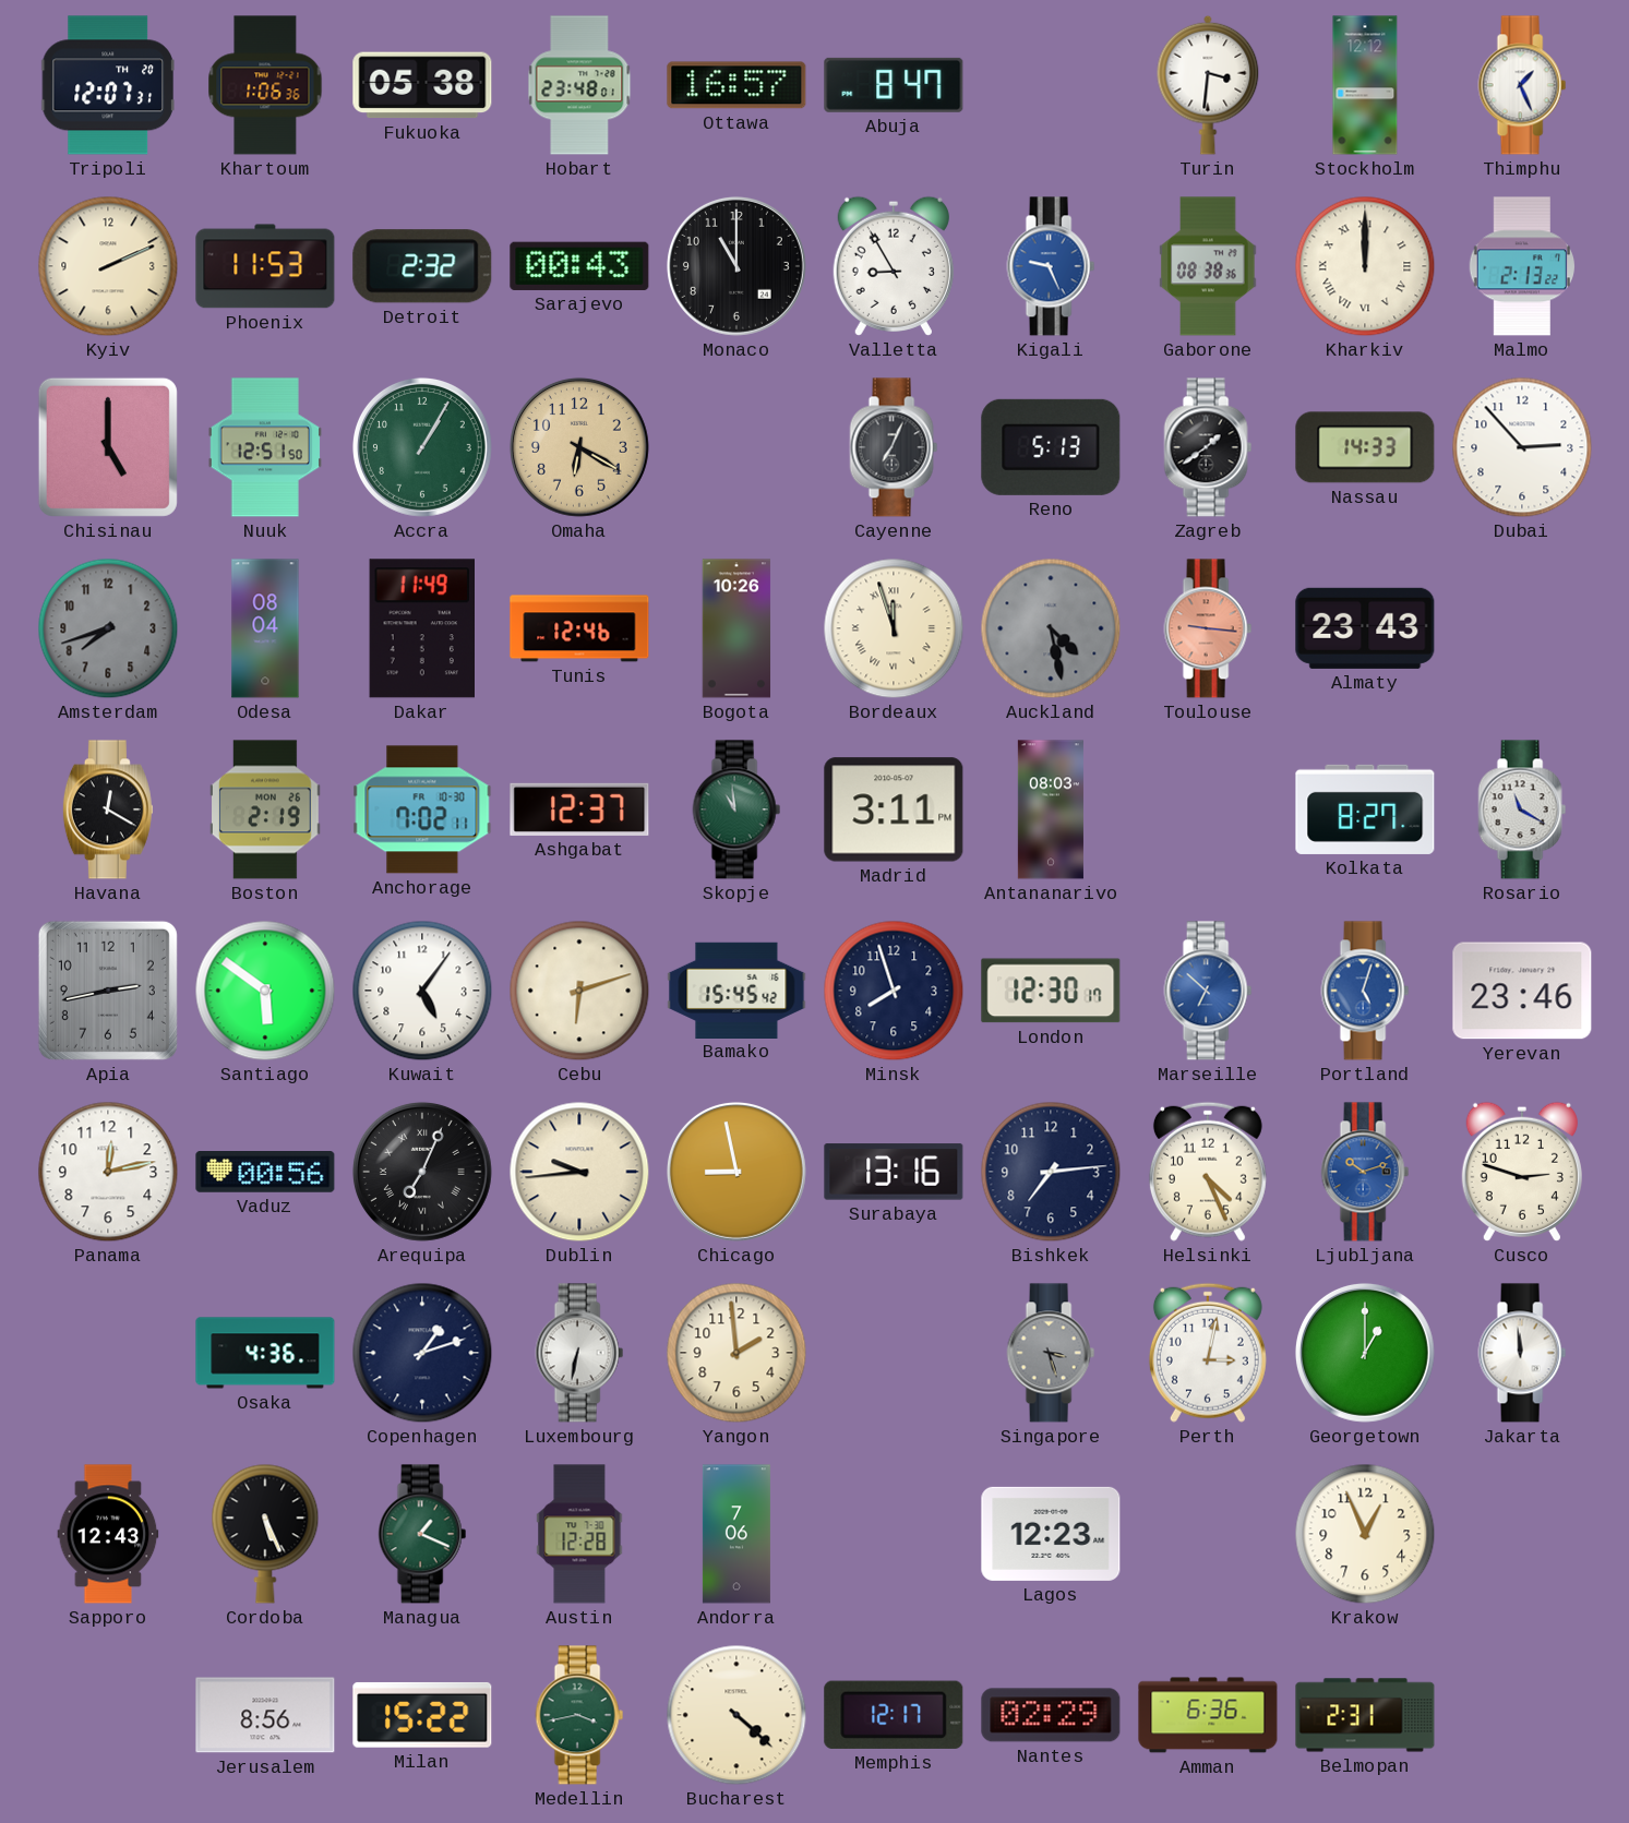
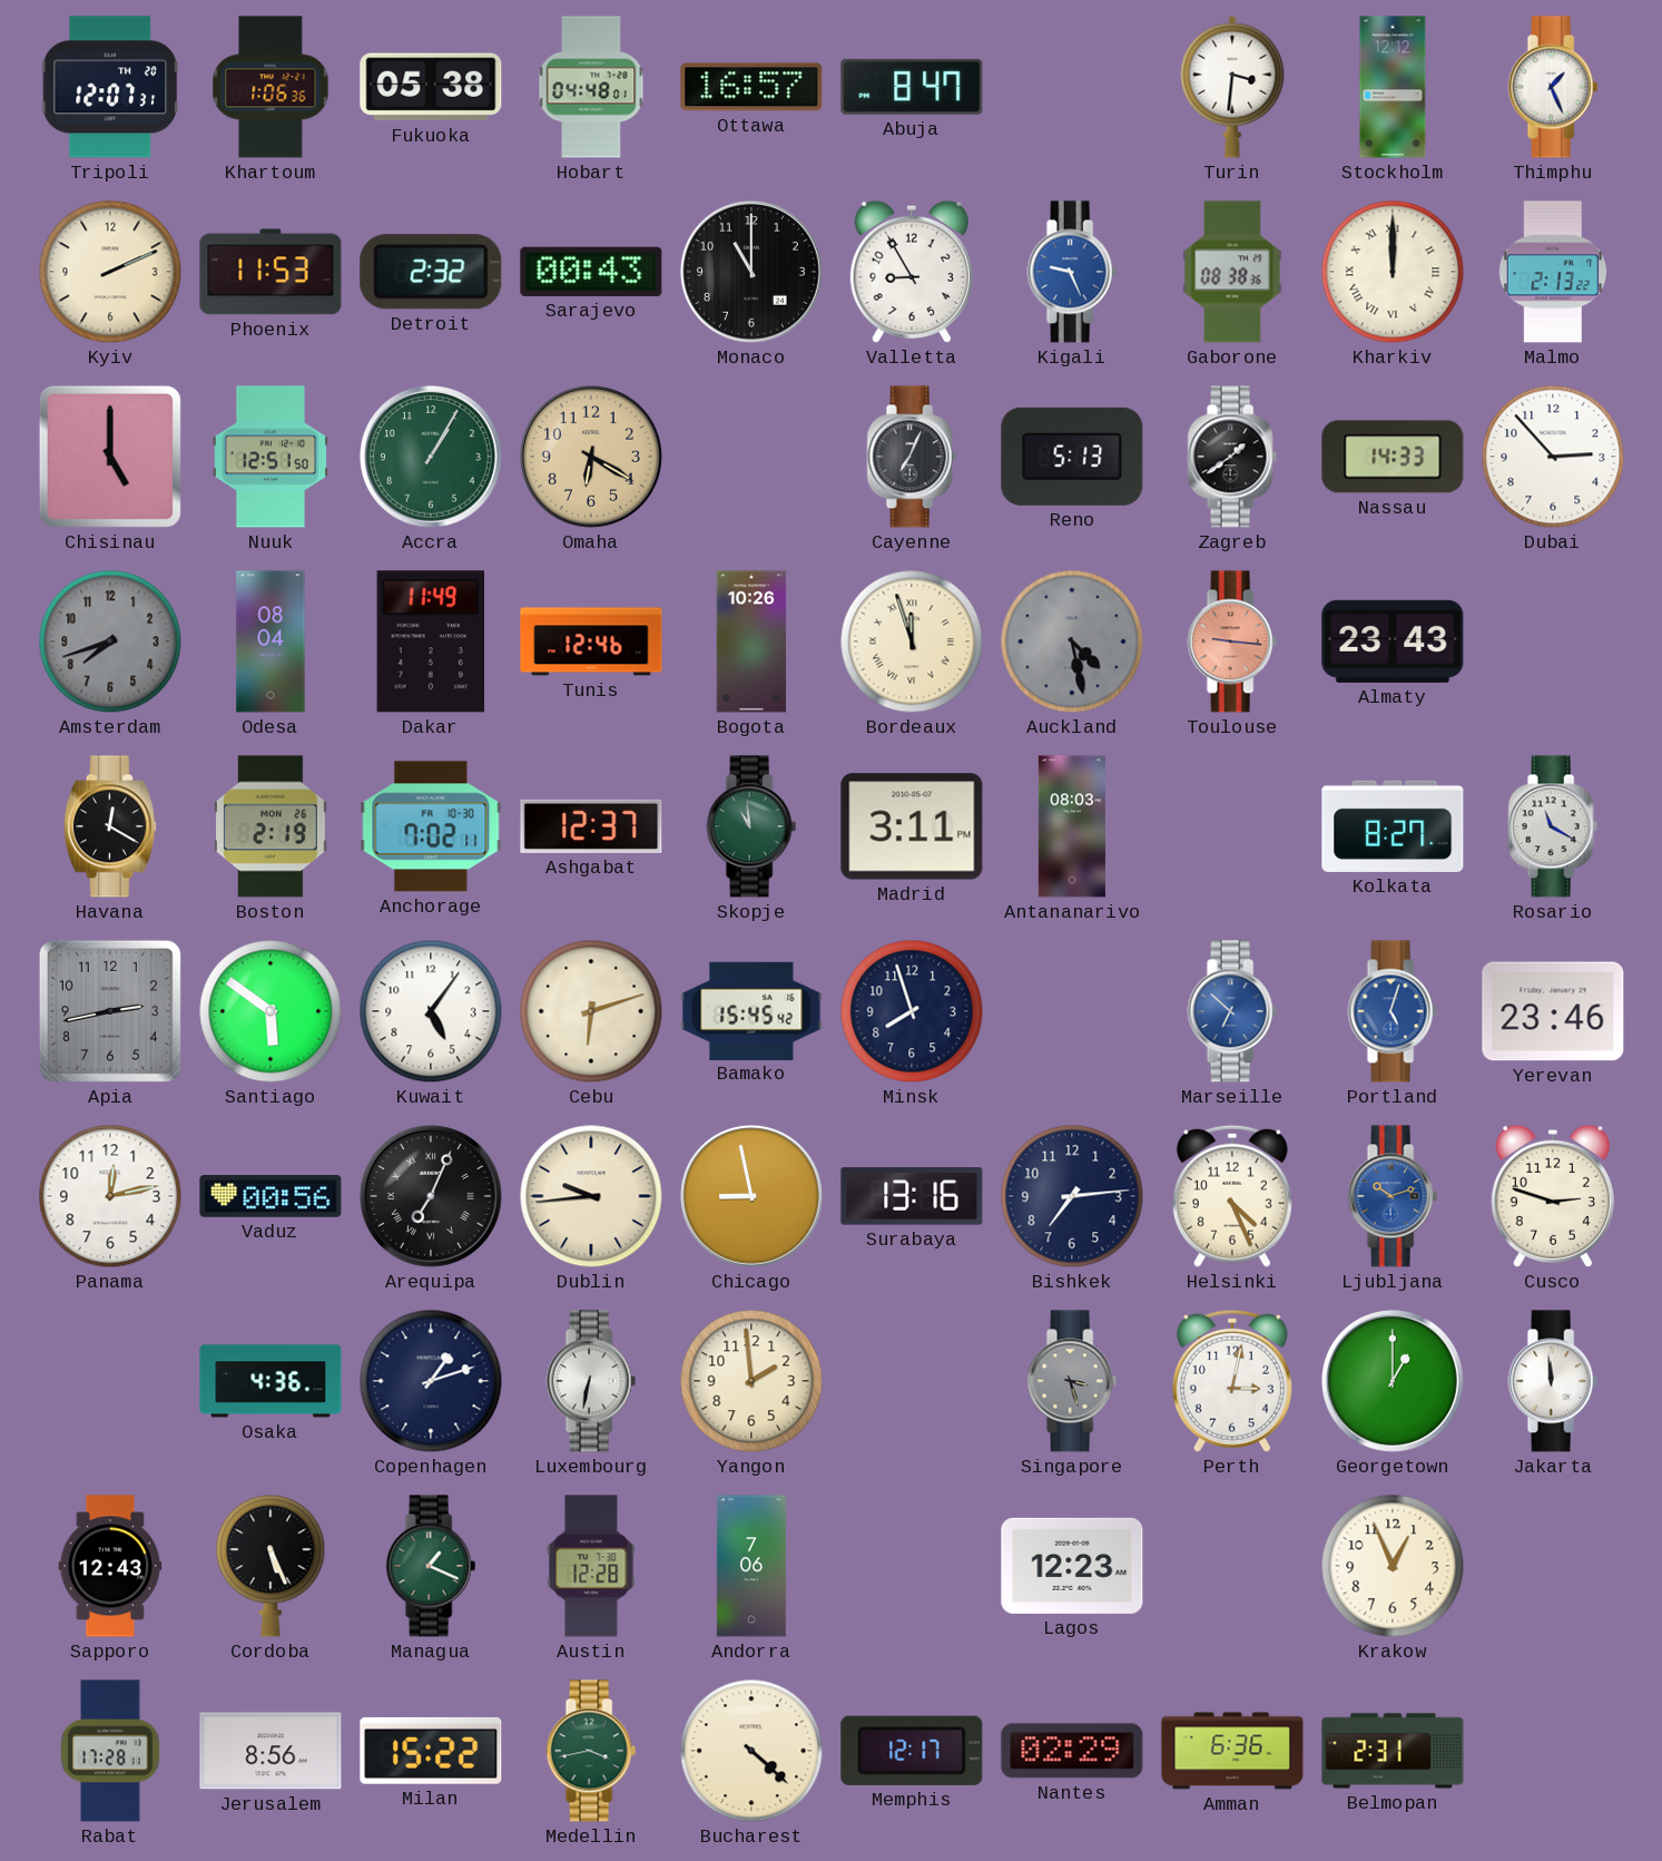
Hobart: 23:48 -> 04:48 (591, 87)
London: 12:30 -> none (1051, 991)
Rabat: none -> 17:28 (110, 1751)
